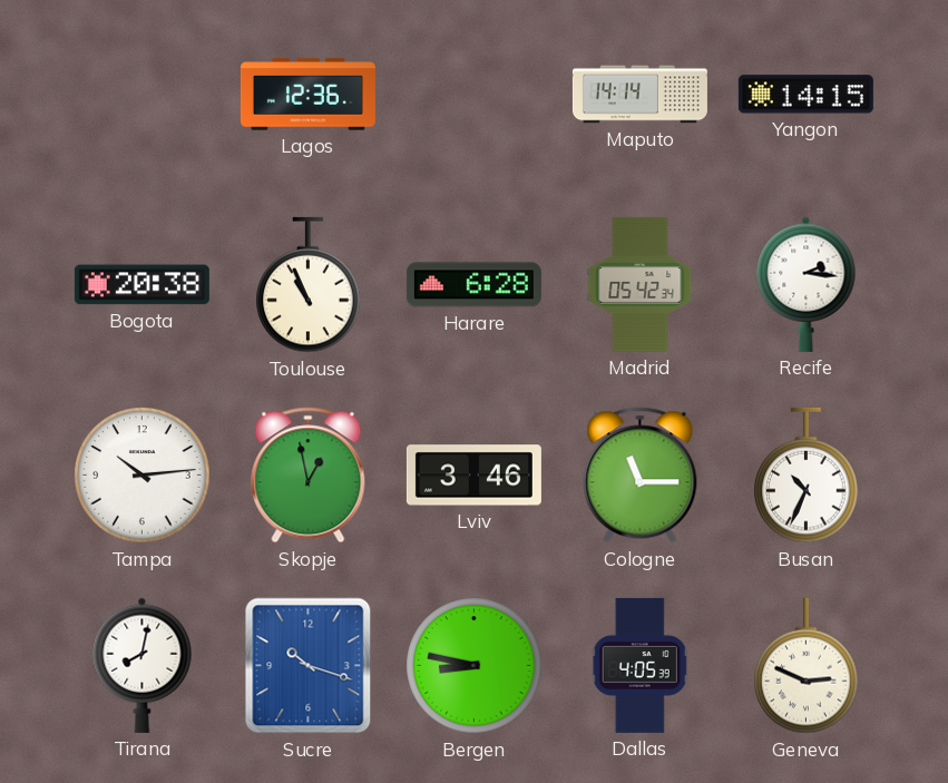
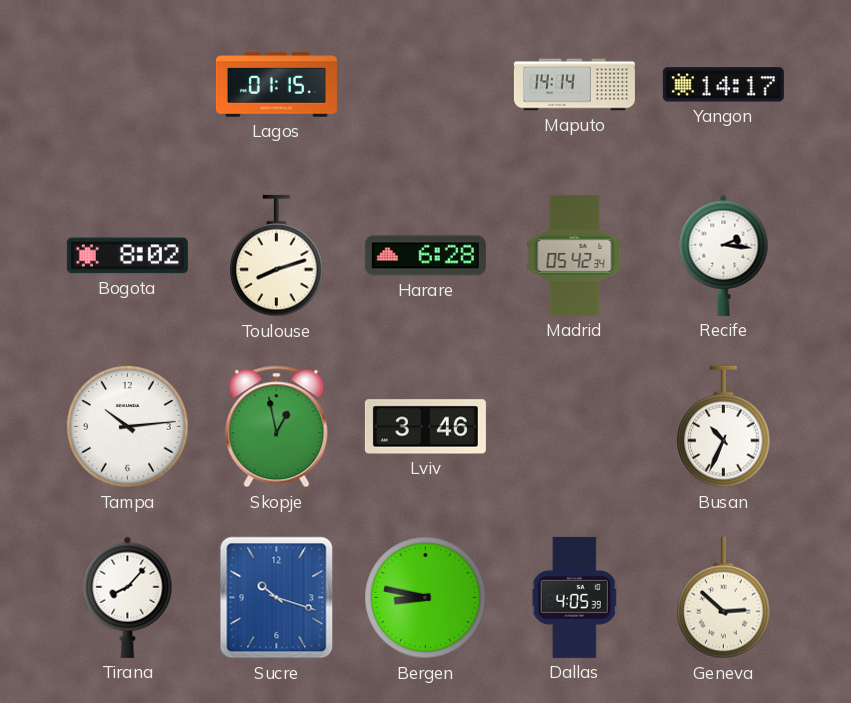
Lagos: 12:36 -> 01:15 (276, 85)
Yangon: 14:15 -> 14:17 (723, 85)
Bogota: 20:38 -> 8:02 (127, 256)
Toulouse: 10:56 -> 8:12 (277, 256)
Cologne: 11:15 -> none (641, 476)
Tirana: 8:02 -> 8:07 (128, 597)
Geneva: 2:49 -> 2:52 (724, 598)
